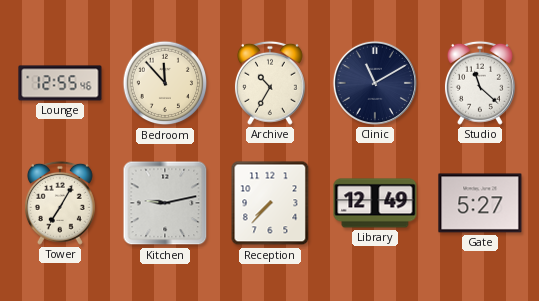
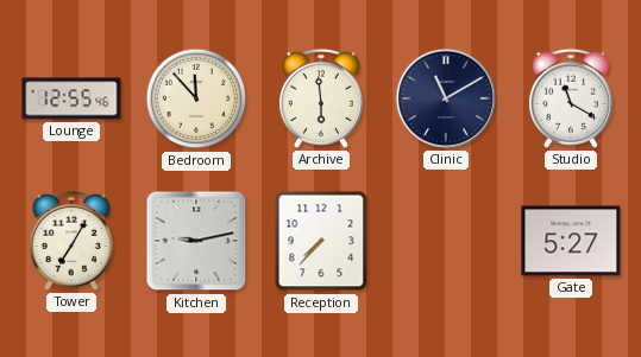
Archive: 10:35 -> 5:59 (321, 98)
Studio: 11:22 -> 11:20 (571, 98)
Library: 12:49 -> none (375, 203)
